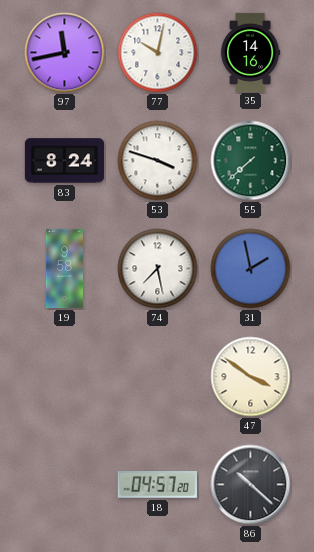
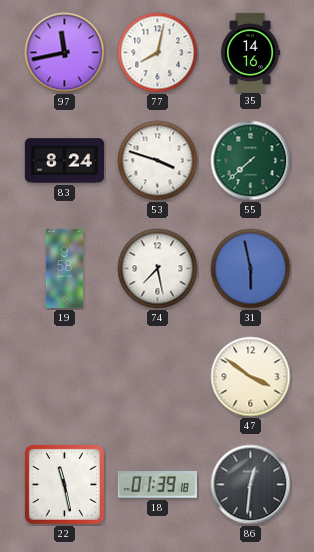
77: 10:02 -> 8:02 (158, 53)
31: 1:58 -> 5:58 (251, 269)
22: none -> 11:28 (64, 484)
18: 04:57 -> 01:39 (157, 485)
86: 10:22 -> 12:31 (251, 485)
